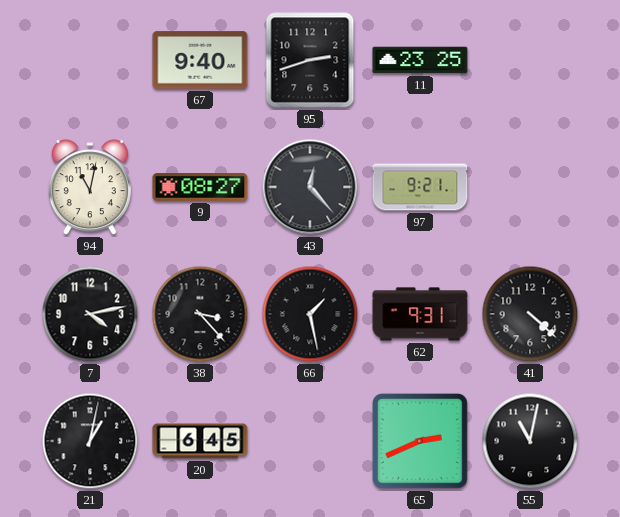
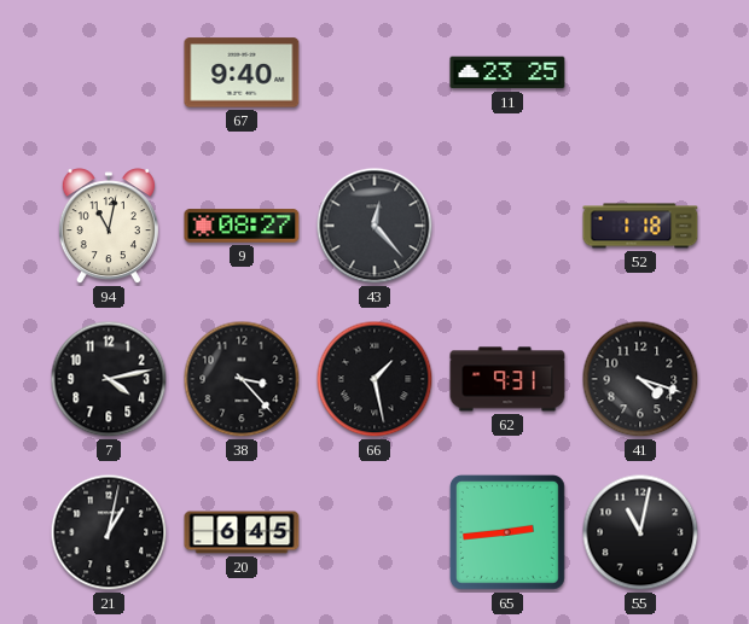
95: 2:42 -> none (310, 60)
97: 9:21 -> none (420, 187)
52: none -> 1:18 (640, 226)
41: 4:22 -> 4:18 (640, 379)
65: 2:41 -> 2:44 (507, 532)
